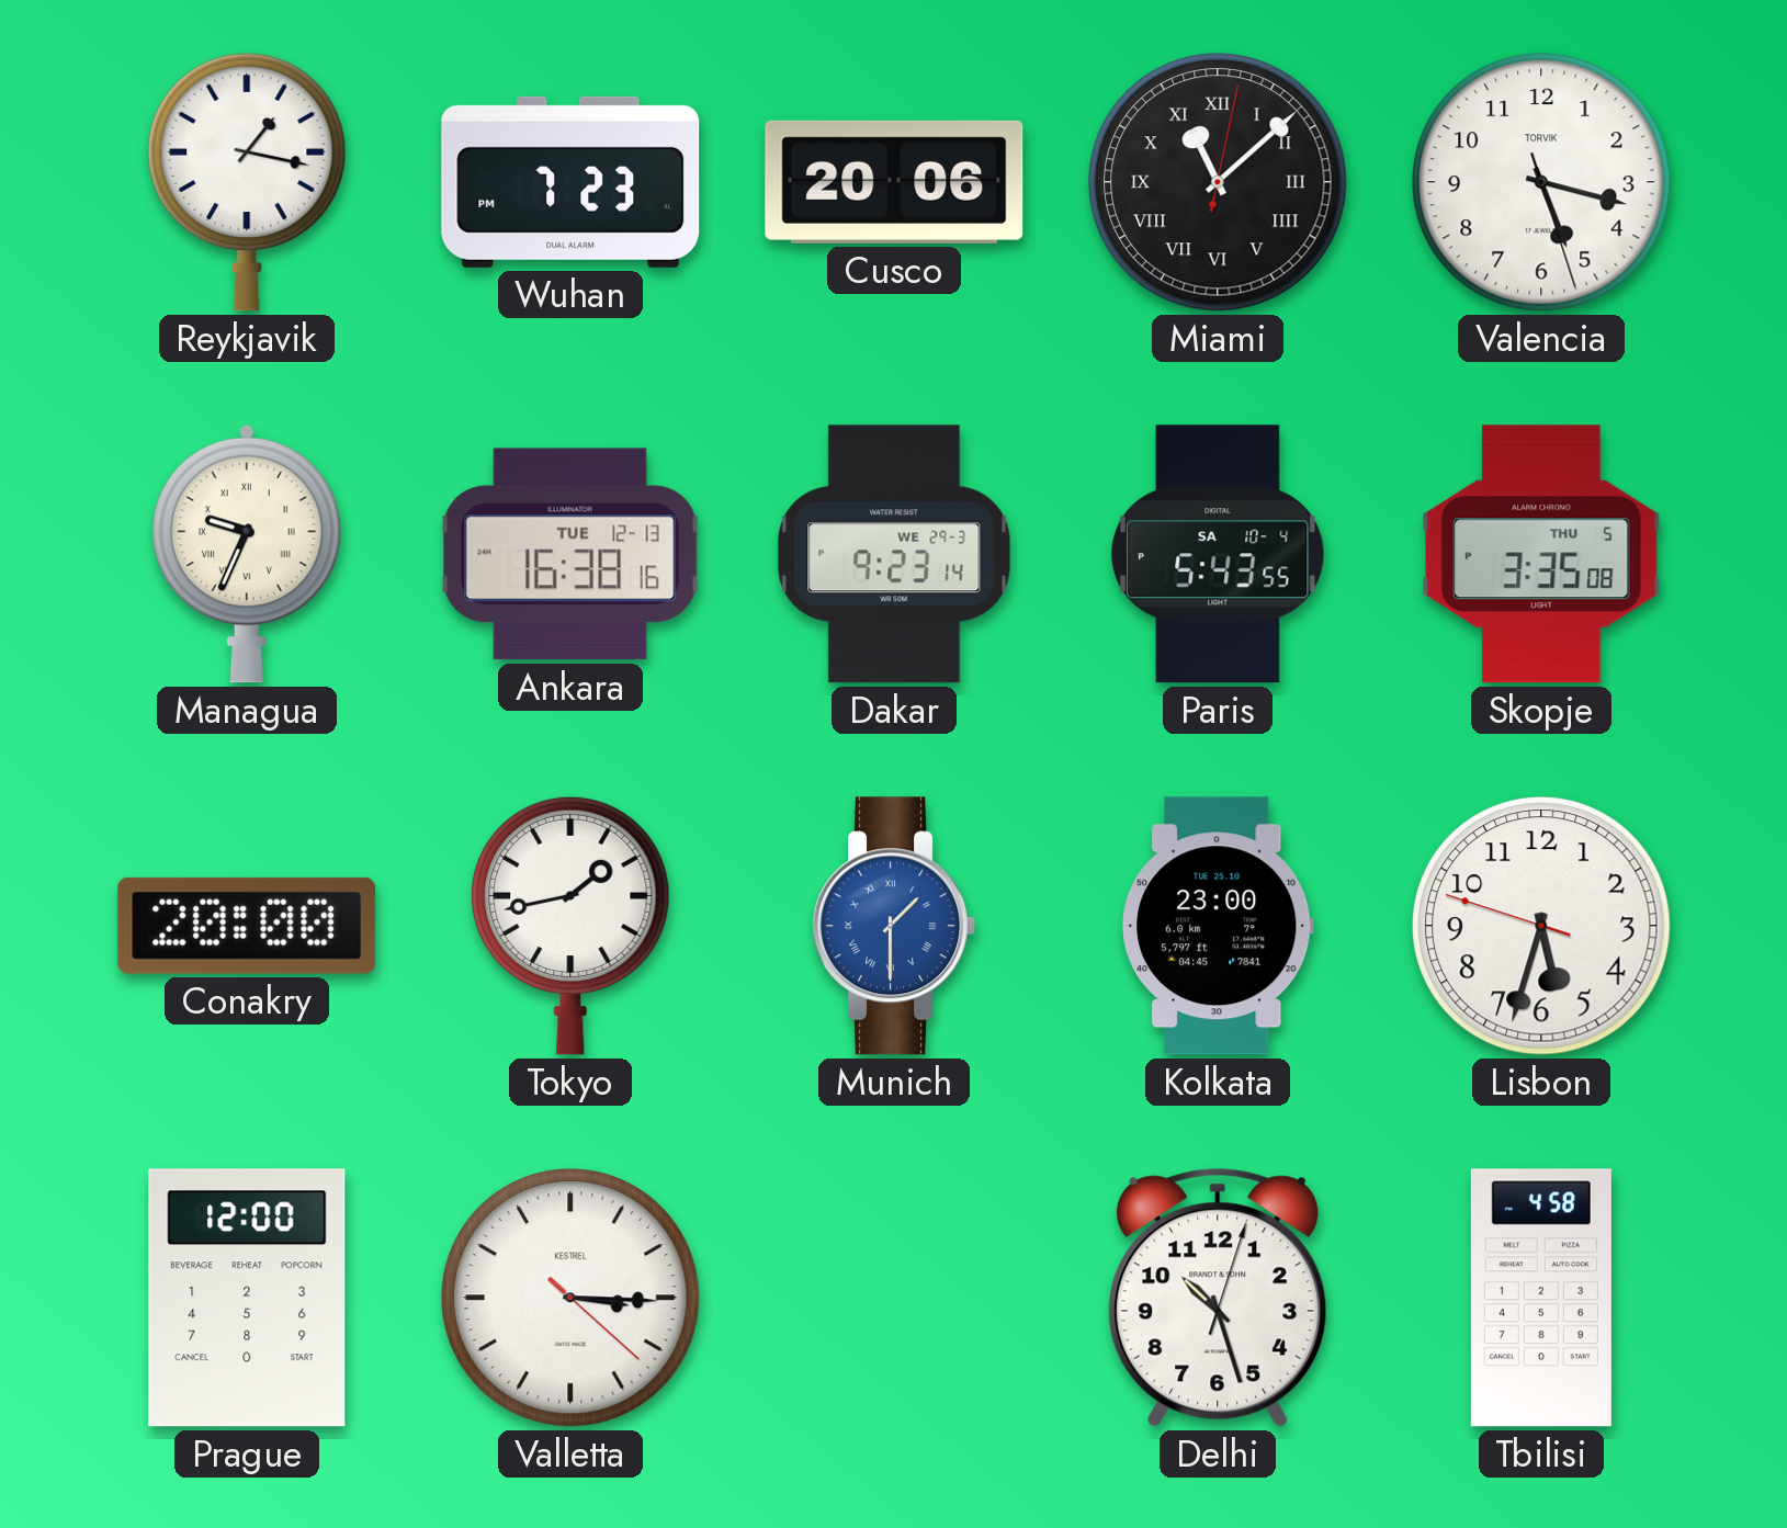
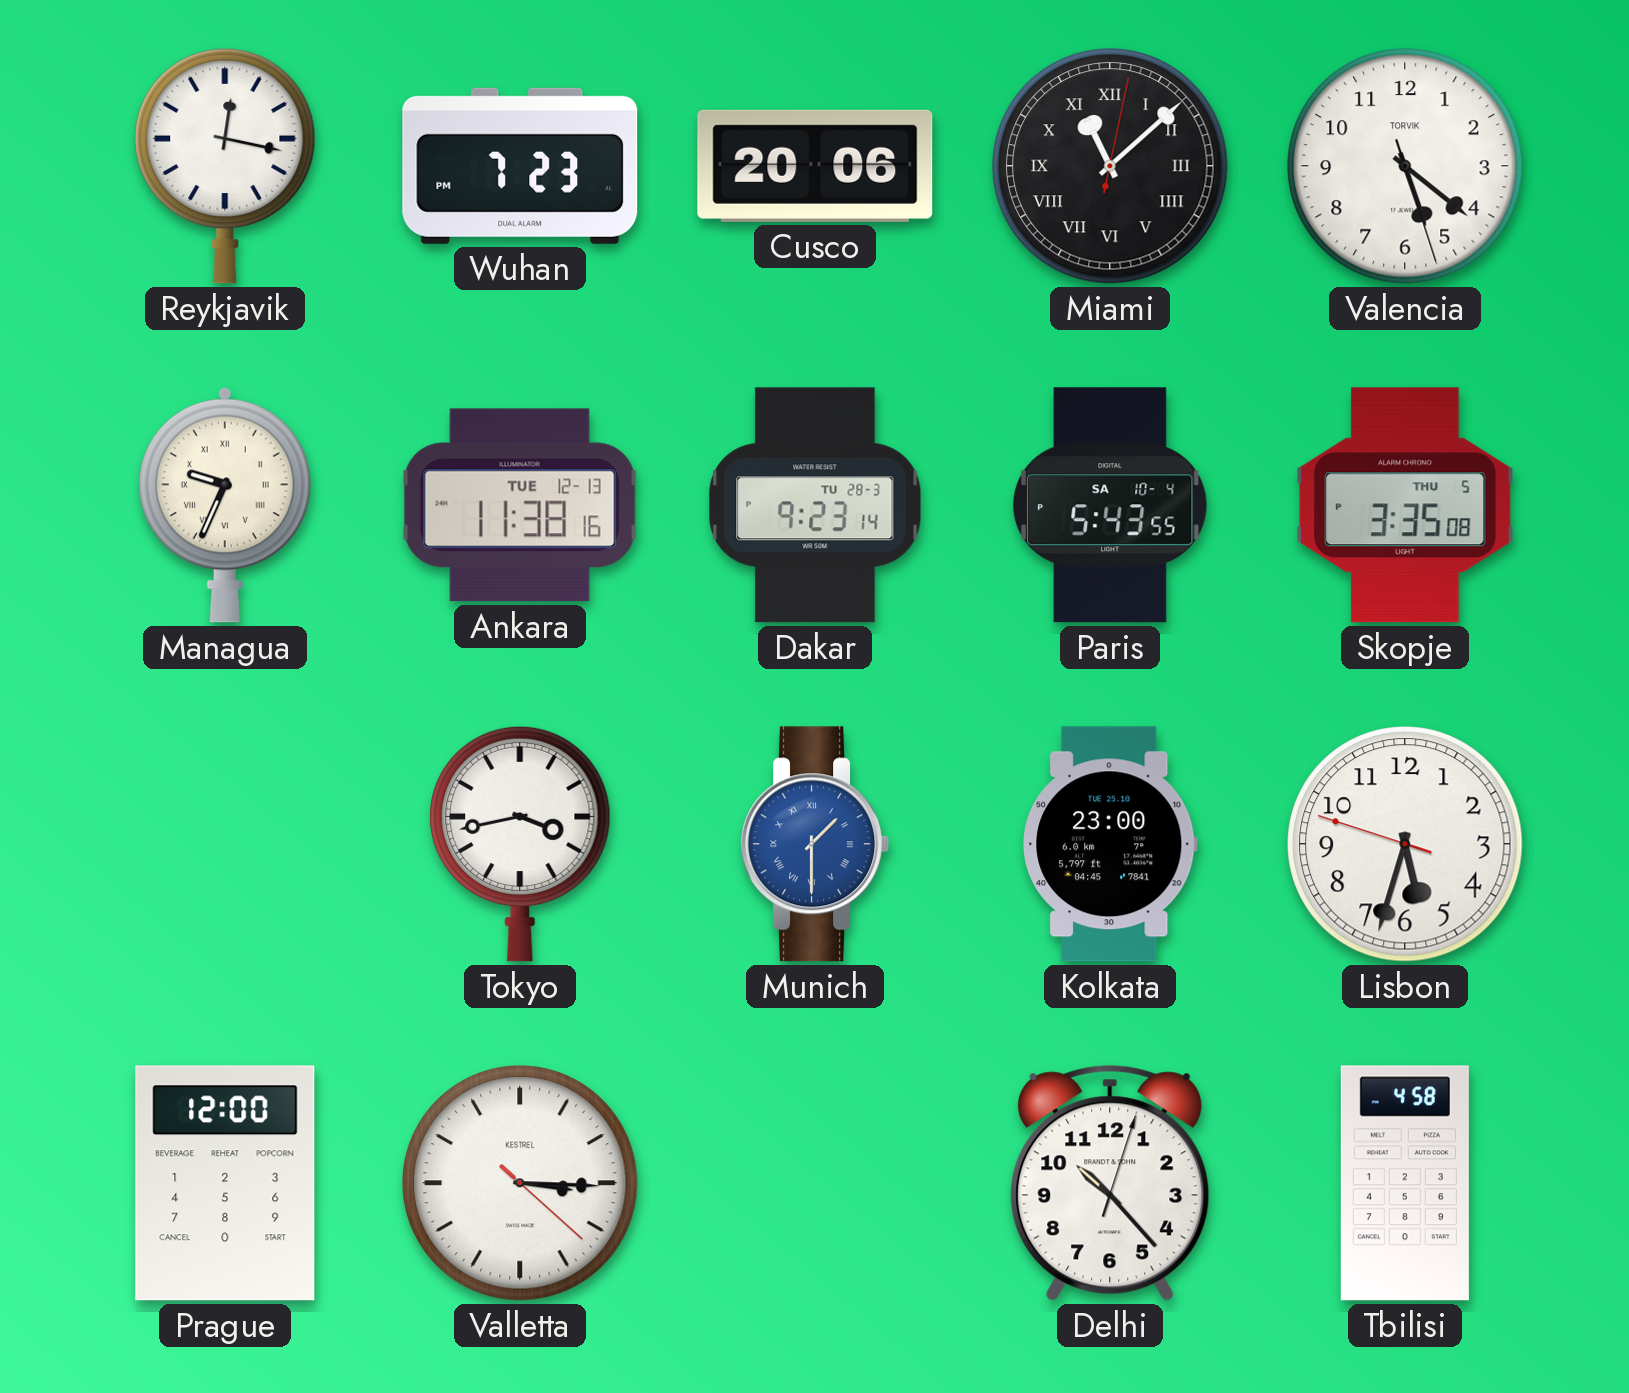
Reykjavik: 1:17 -> 12:17 (225, 166)
Valencia: 5:17 -> 5:21 (1405, 166)
Ankara: 16:38 -> 11:38 (520, 505)
Dakar date: WE 29-3 -> TU 28-3 (815, 505)
Conakry: 20:00 -> none (247, 926)
Tokyo: 1:43 -> 3:43 (520, 844)
Delhi: 10:27 -> 10:23 (1110, 1183)
